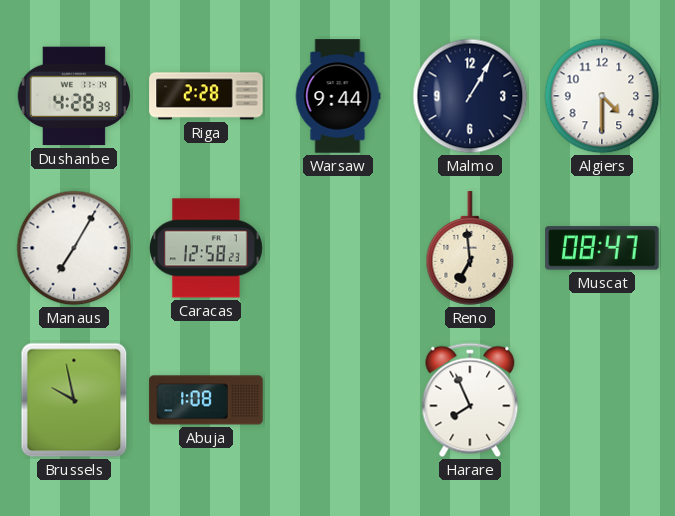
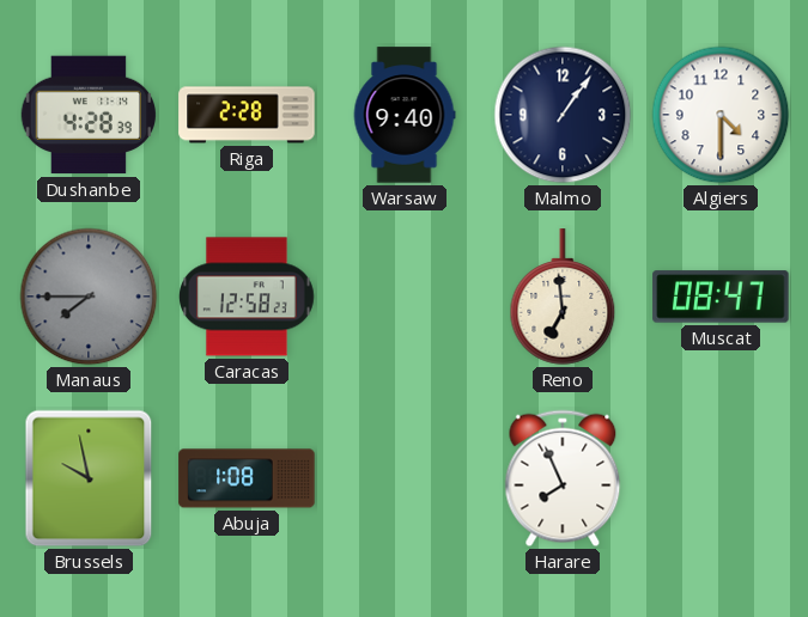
Warsaw: 9:44 -> 9:40 (405, 115)
Malmo: 1:05 -> 1:06 (563, 115)
Manaus: 7:05 -> 7:45 (89, 297)
Manaus dial: white -> grey (89, 297)
